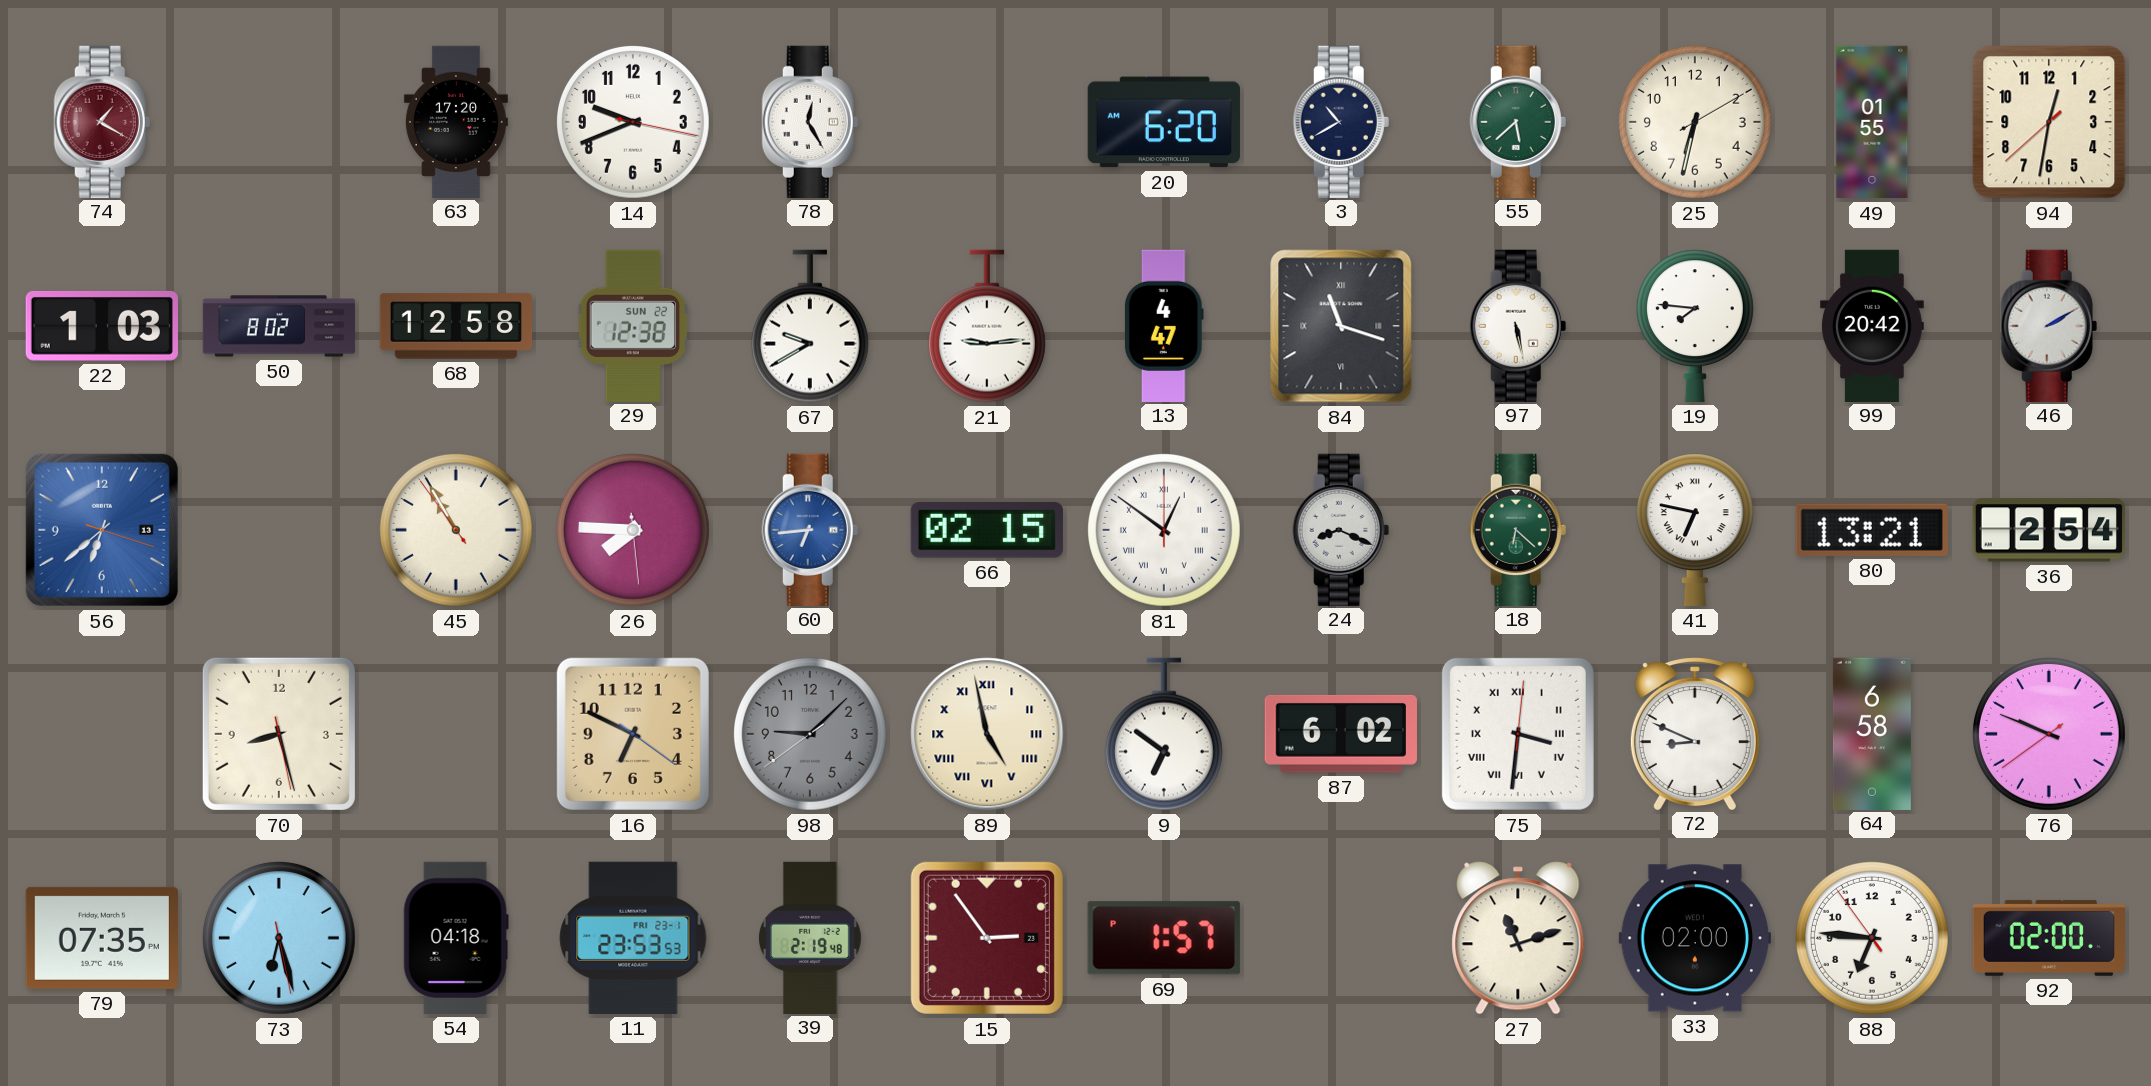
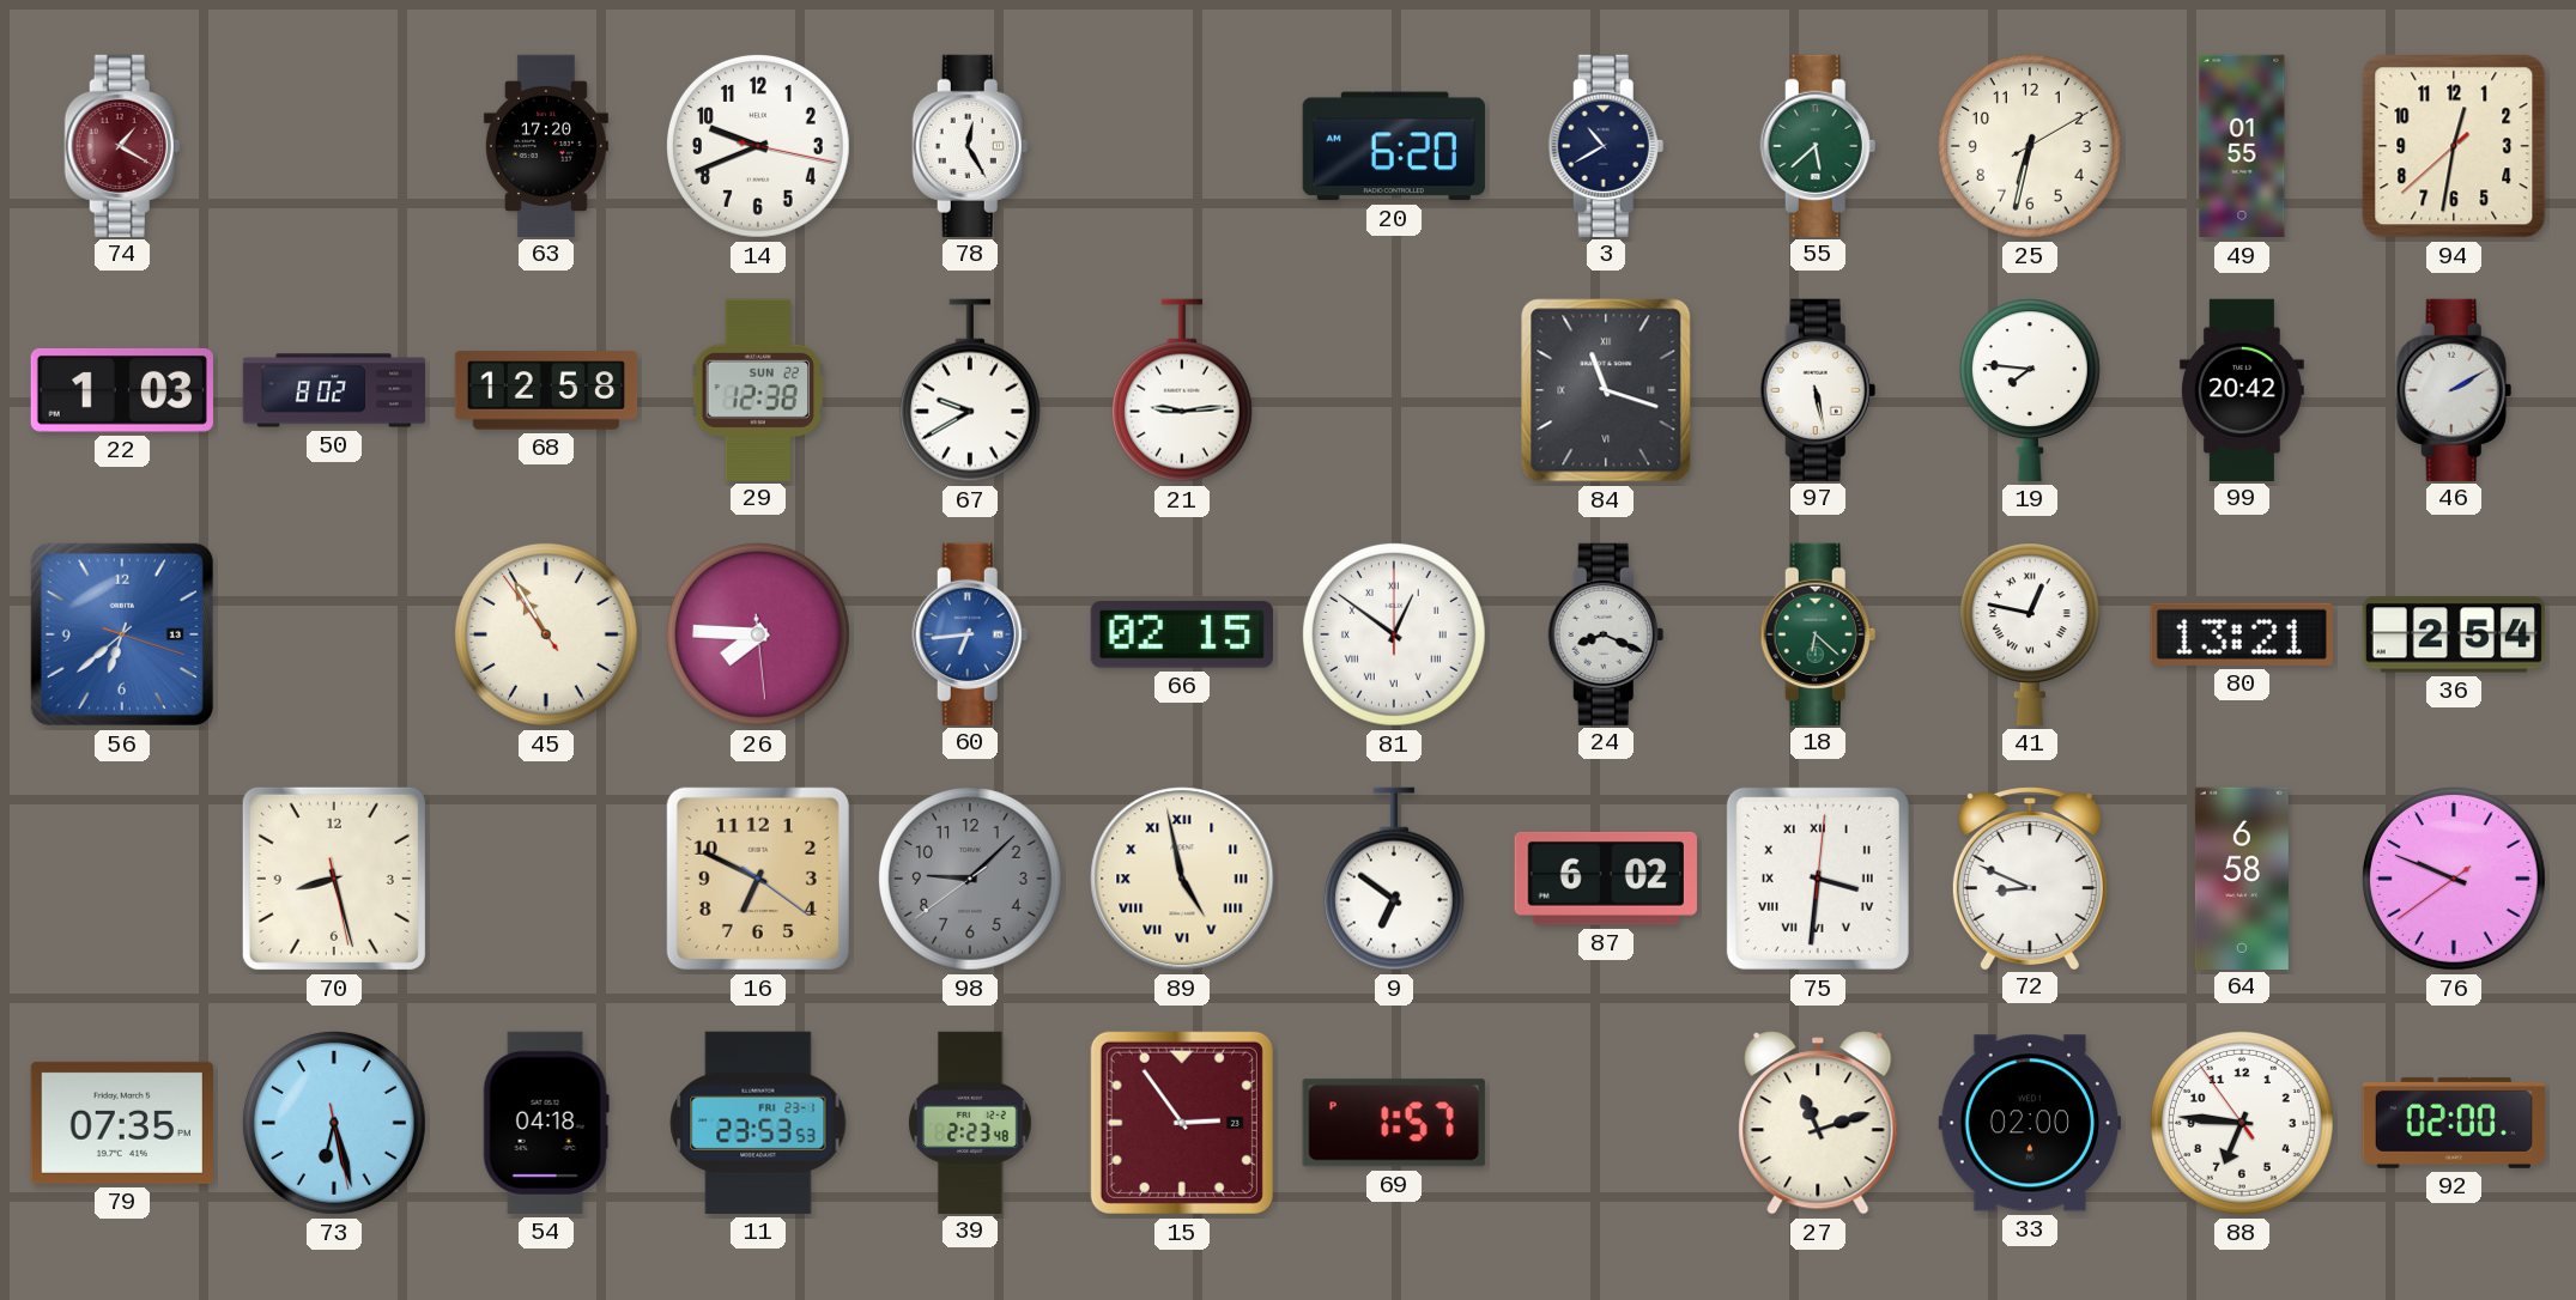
13: 4:47 -> none (1164, 325)
41: 6:47 -> 12:47 (2030, 634)
39: 2:19 -> 2:23 (971, 1122)
